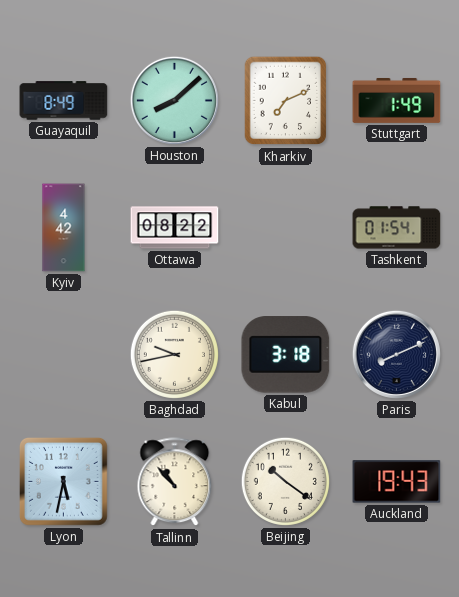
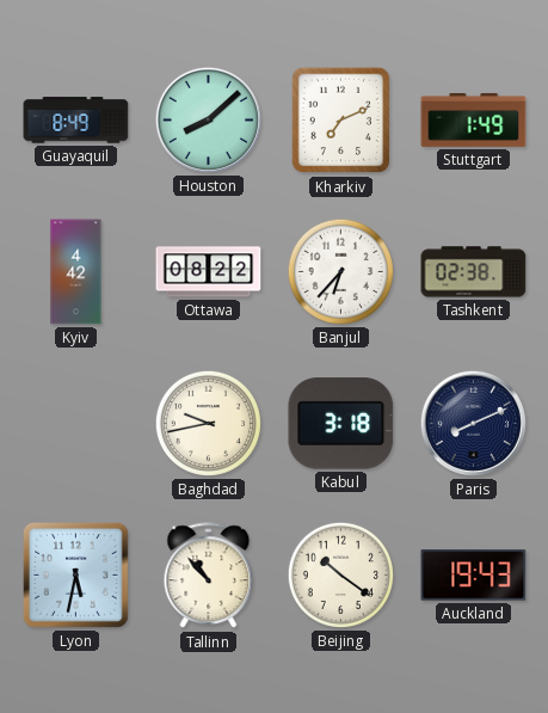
Banjul: none -> 6:37 (340, 271)
Tashkent: 01:54 -> 02:38 (474, 272)
